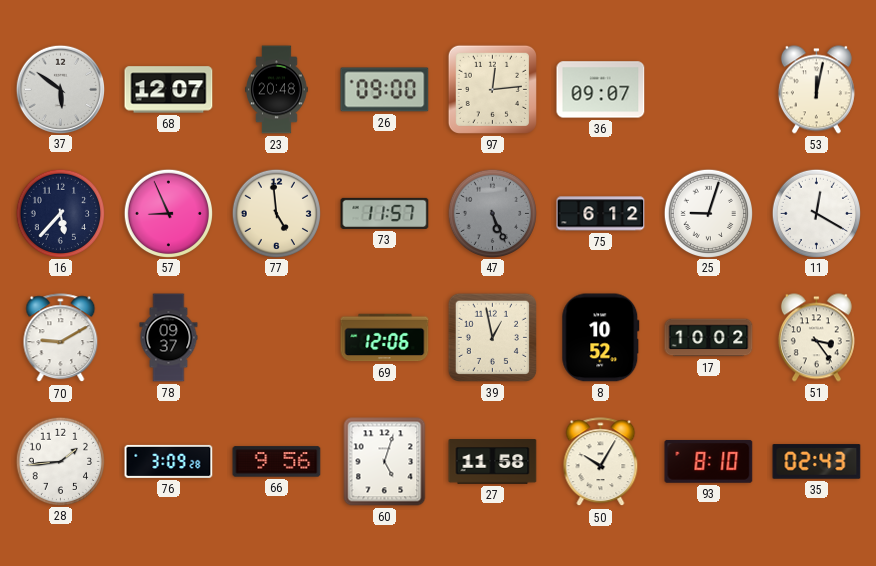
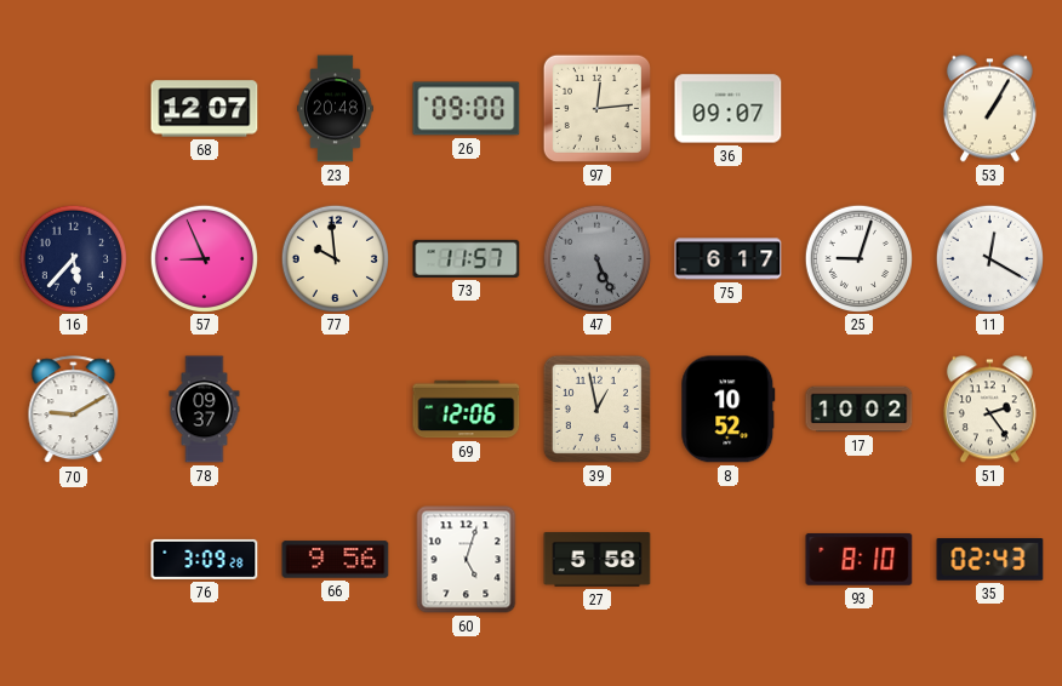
37: 5:51 -> none (60, 89)
53: 12:02 -> 1:05 (989, 109)
77: 4:59 -> 9:59 (335, 258)
75: 6:12 -> 6:17 (729, 259)
51: 3:24 -> 2:24 (989, 410)
28: 1:44 -> none (60, 461)
27: 11:58 -> 5:58 (598, 560)
50: 10:05 -> none (601, 462)
